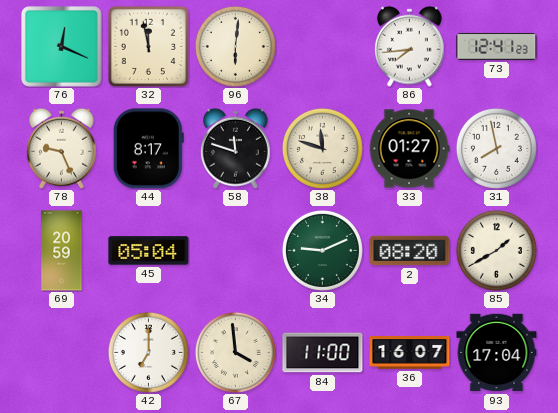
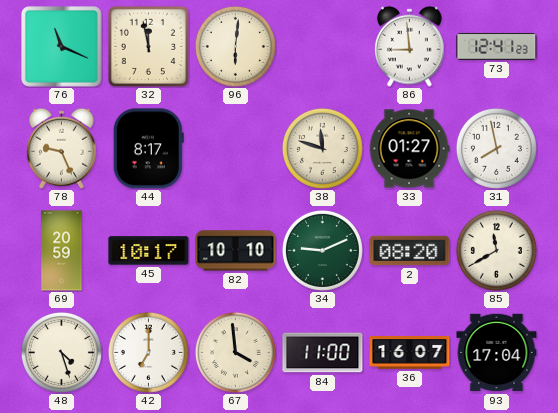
76: 12:19 -> 11:19 (62, 47)
86: 7:44 -> 8:59 (410, 46)
58: 11:48 -> none (236, 148)
45: 05:04 -> 10:17 (149, 251)
82: none -> 10:10 (236, 251)
85: 1:40 -> 11:40 (496, 250)
48: none -> 4:27 (61, 352)
